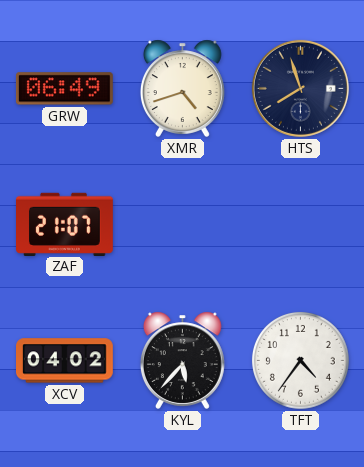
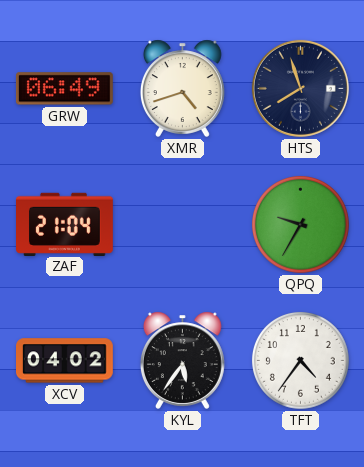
ZAF: 21:07 -> 21:04 (65, 224)
QPQ: none -> 9:35 (300, 224)
KYL: 5:37 -> 5:36 (182, 360)
